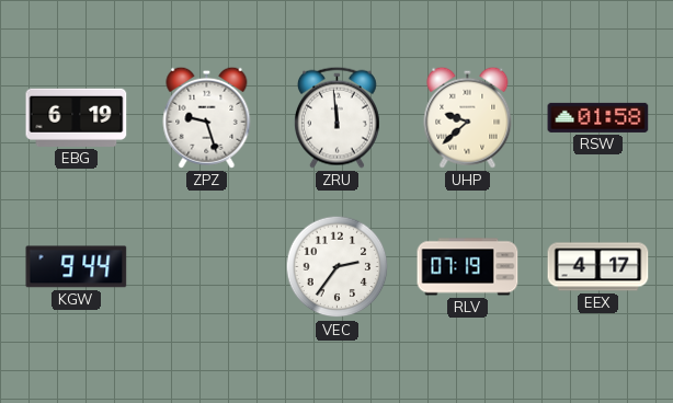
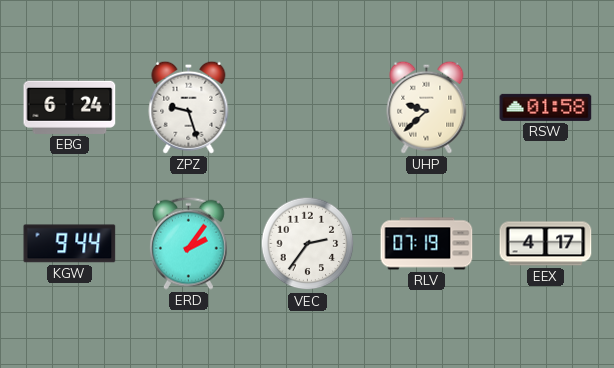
EBG: 6:19 -> 6:24 (70, 107)
ZRU: 11:59 -> none (336, 117)
ERD: none -> 2:06 (188, 243)
